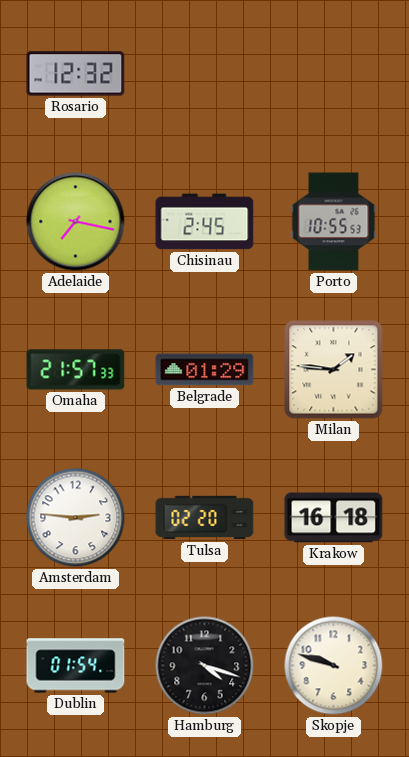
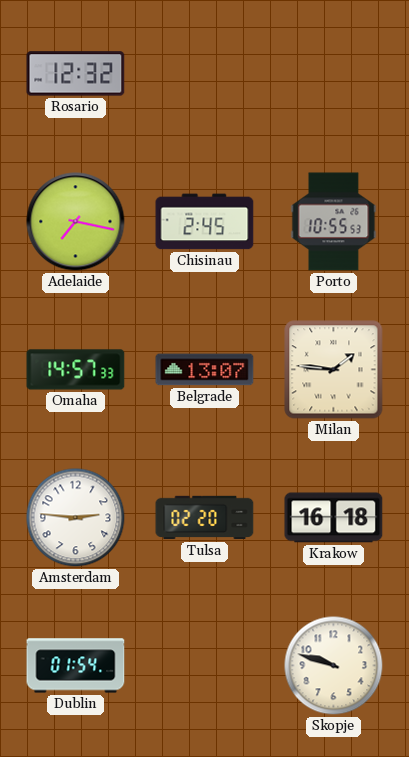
Omaha: 21:57 -> 14:57 (76, 370)
Belgrade: 01:29 -> 13:07 (205, 370)
Hamburg: 4:18 -> none (205, 666)
